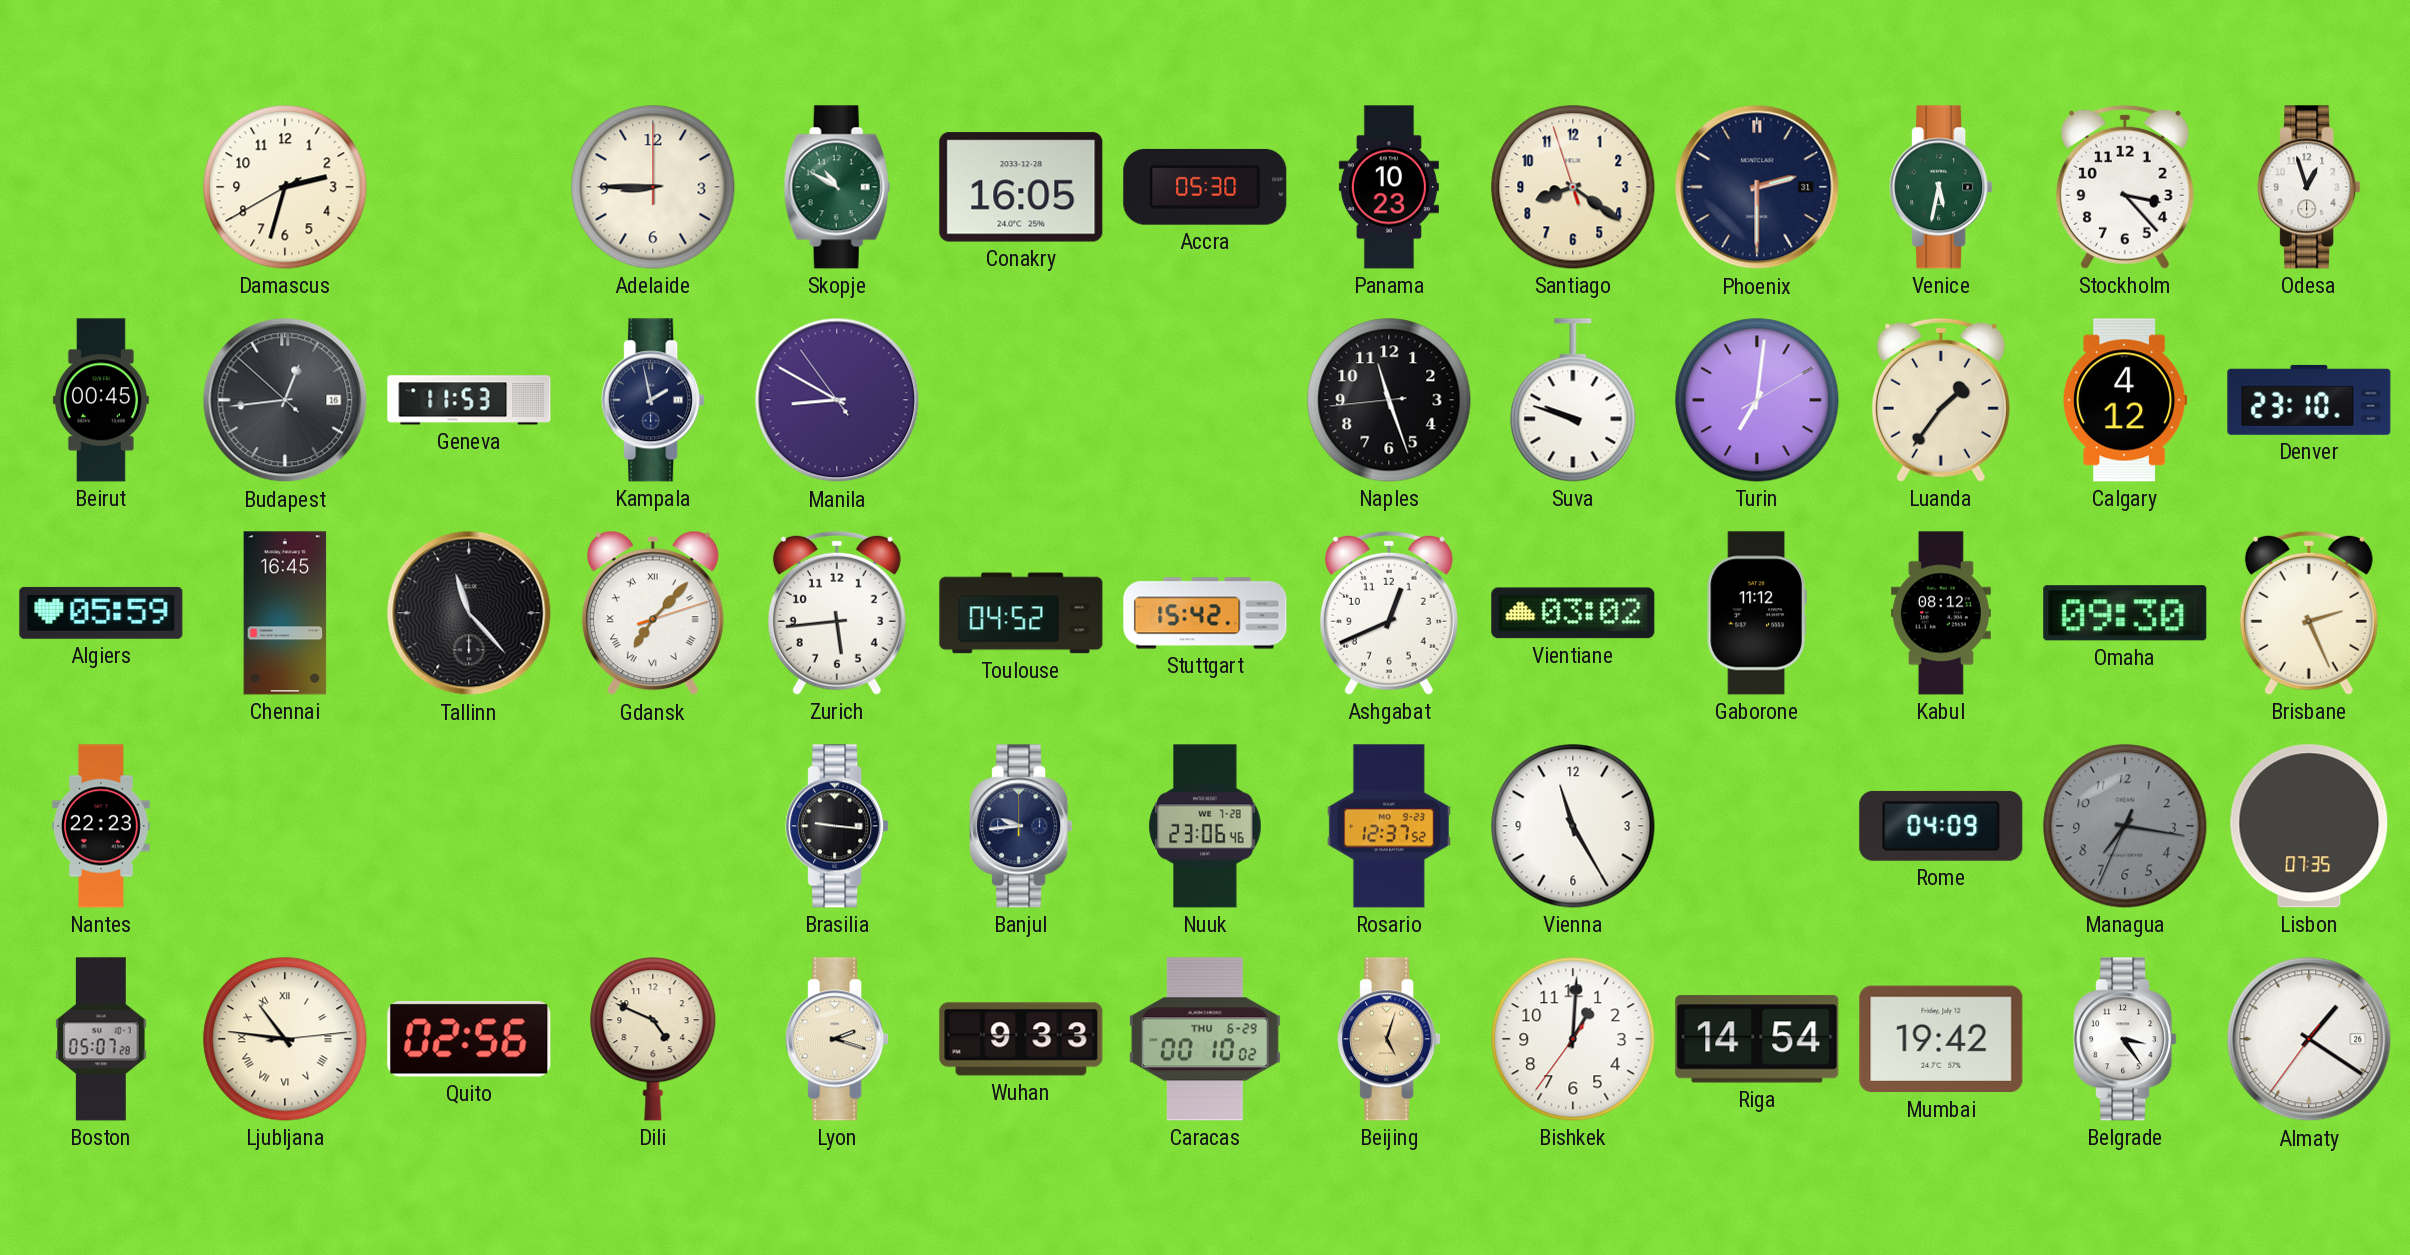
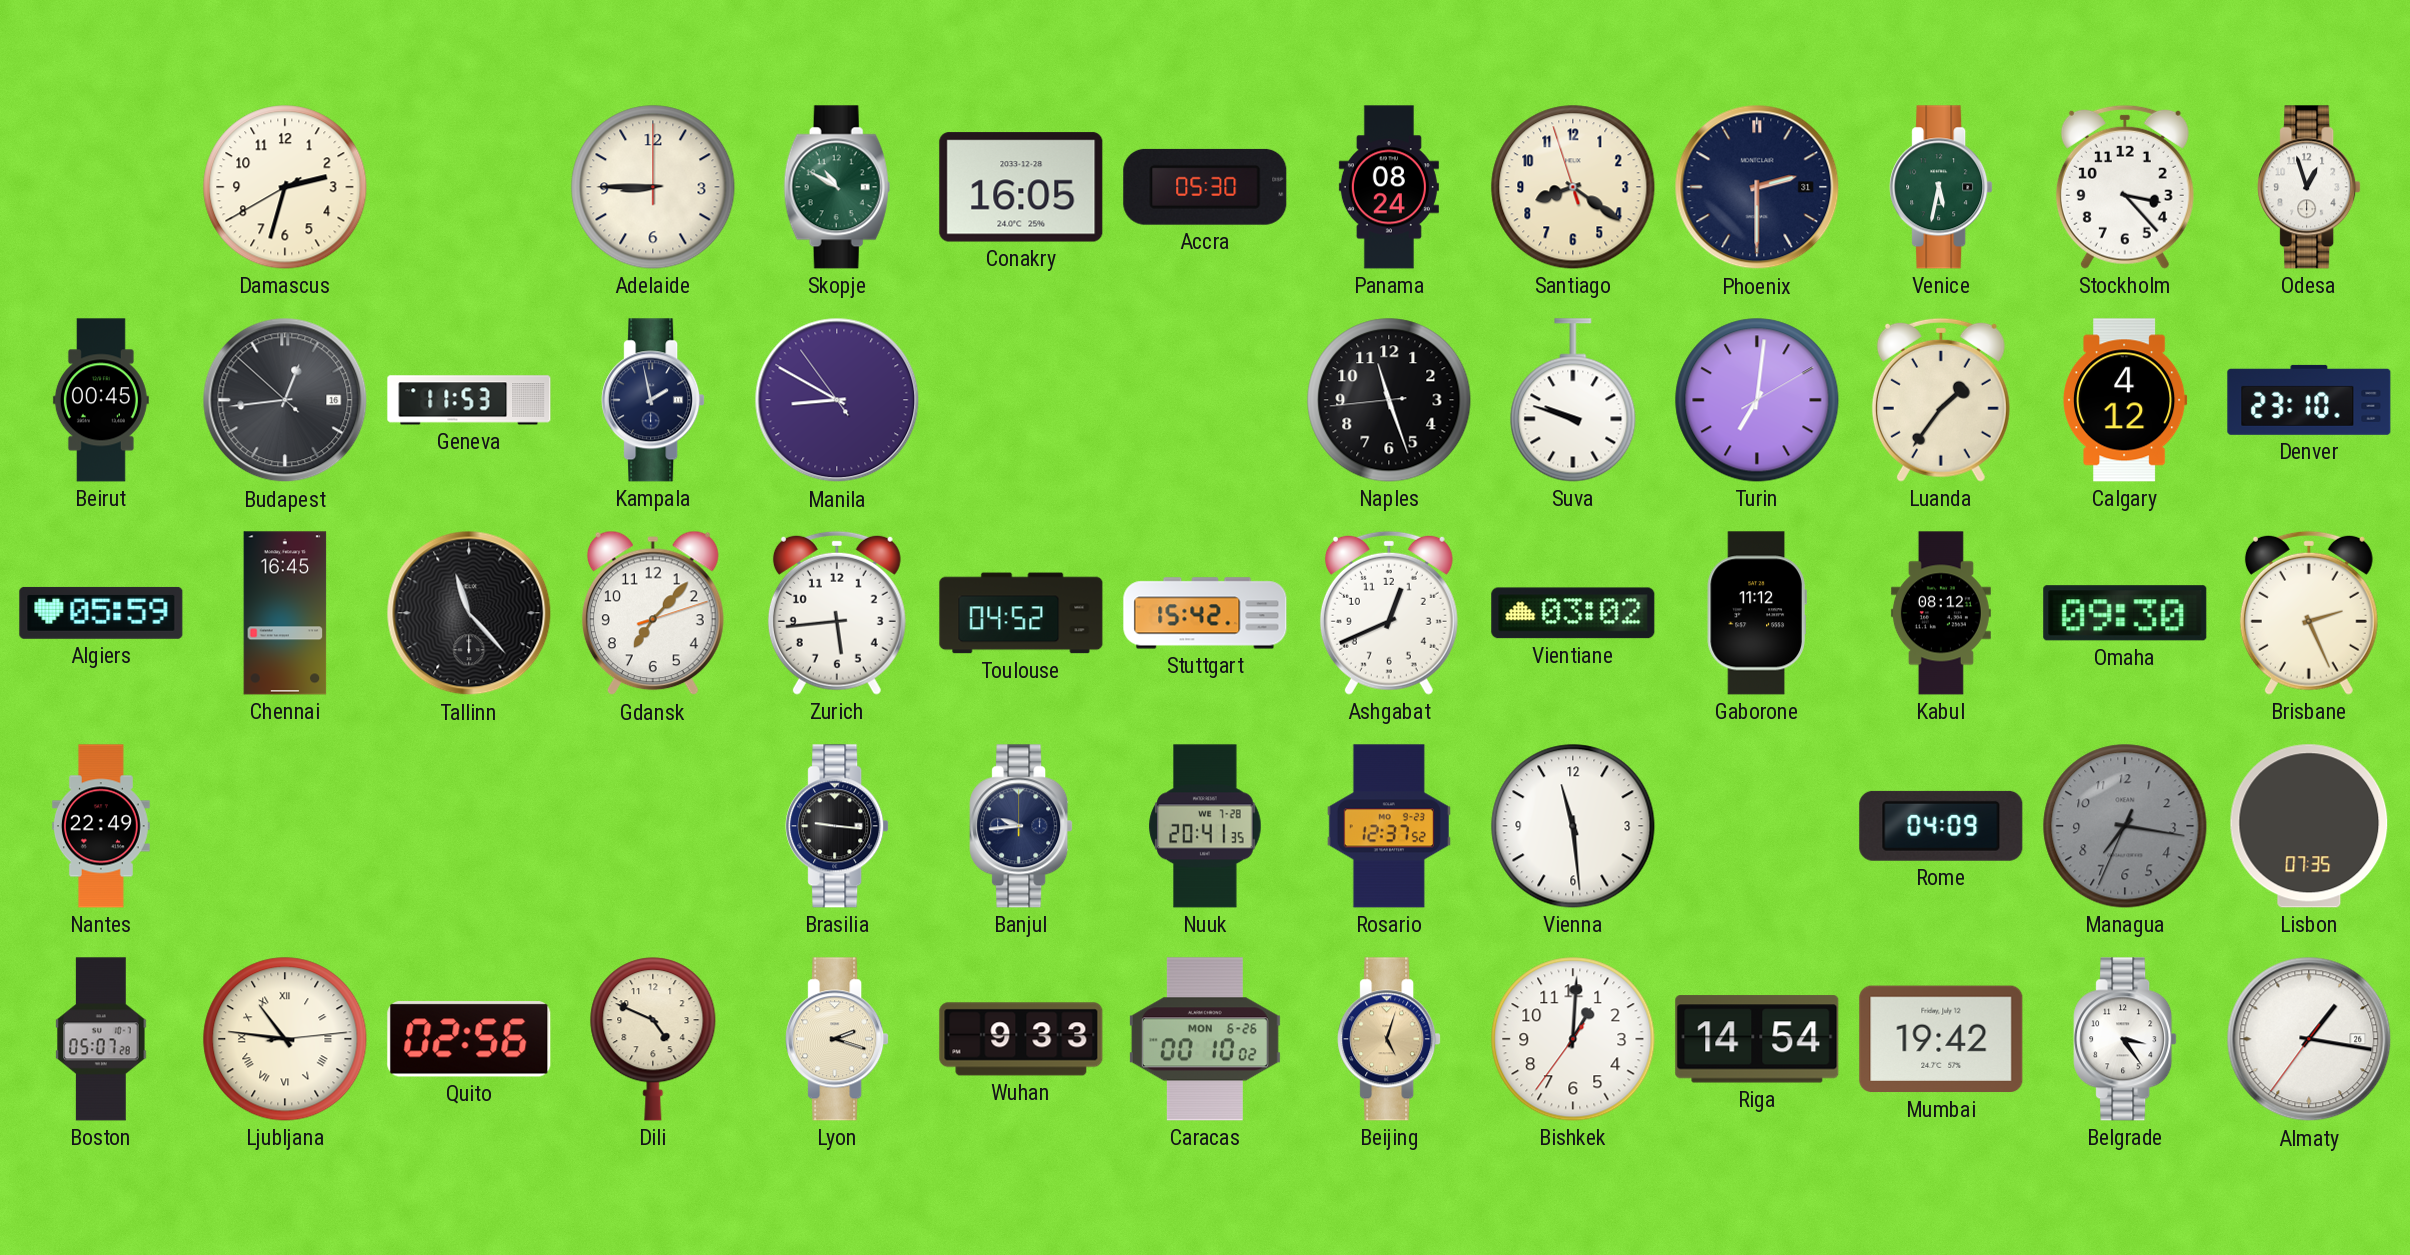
Panama: 10:23 -> 08:24 (1389, 187)
Gdansk numerals: Roman -> Arabic (653, 613)
Nantes: 22:23 -> 22:49 (101, 826)
Nuuk: 23:06 -> 20:41 (1205, 826)
Vienna: 11:25 -> 11:29 (1573, 826)
Caracas date: THU 6-29 -> MON 6-26 (1205, 1039)
Almaty: 1:20 -> 1:16 (2309, 1039)
